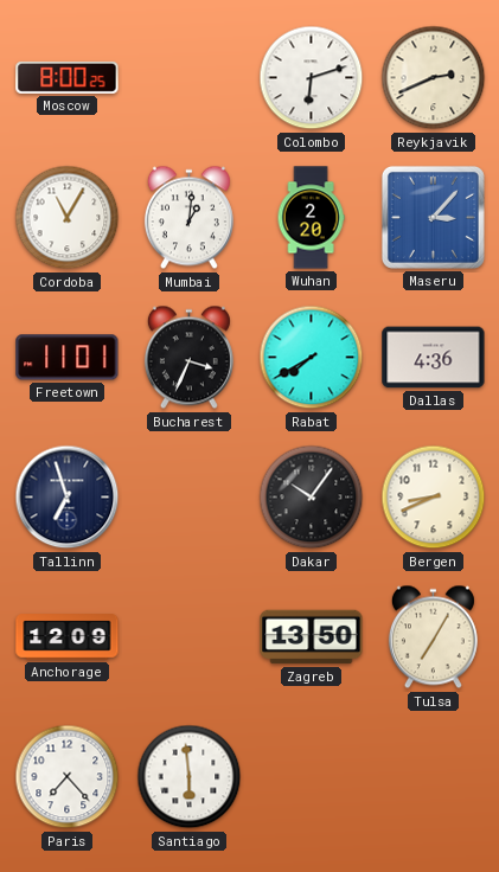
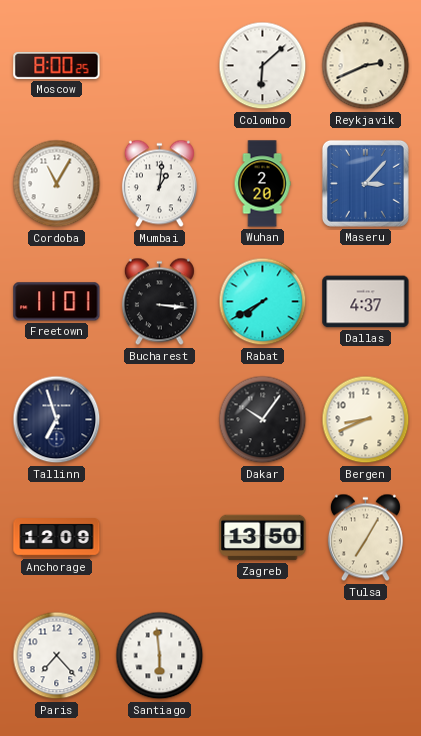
Colombo: 6:12 -> 6:08 (263, 66)
Bucharest: 3:34 -> 3:16 (159, 302)
Dallas: 4:36 -> 4:37 (366, 302)
